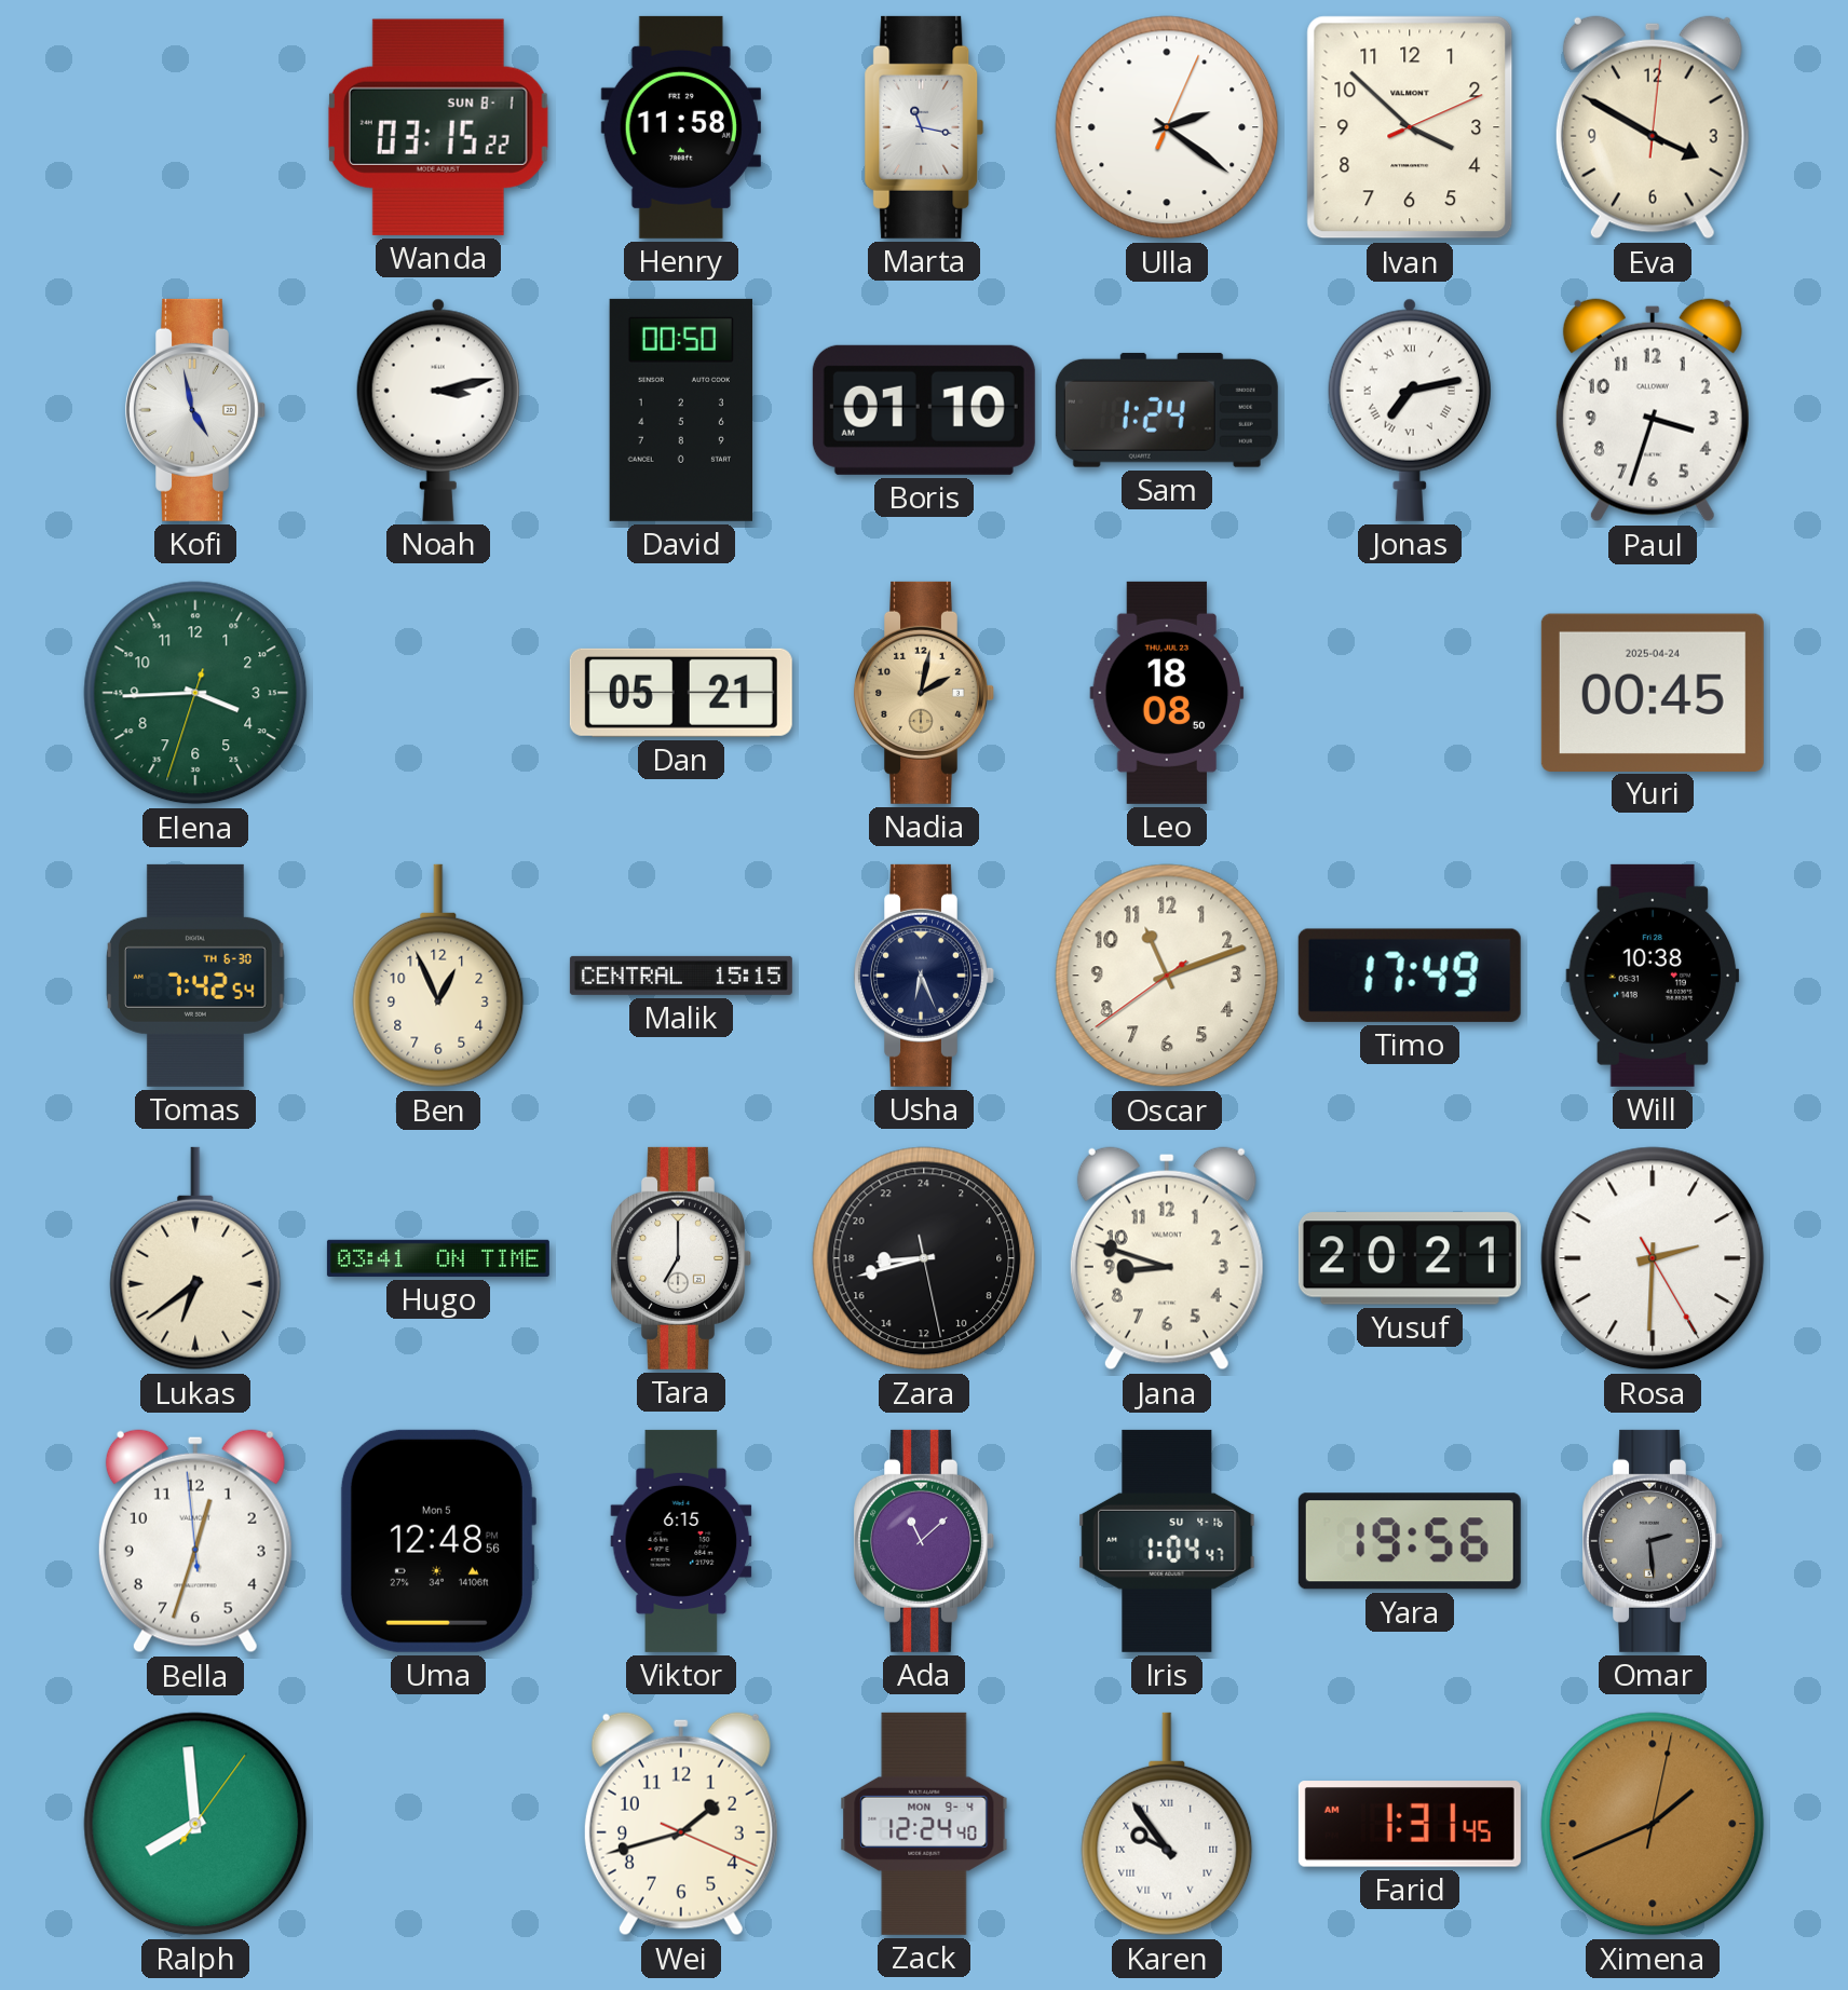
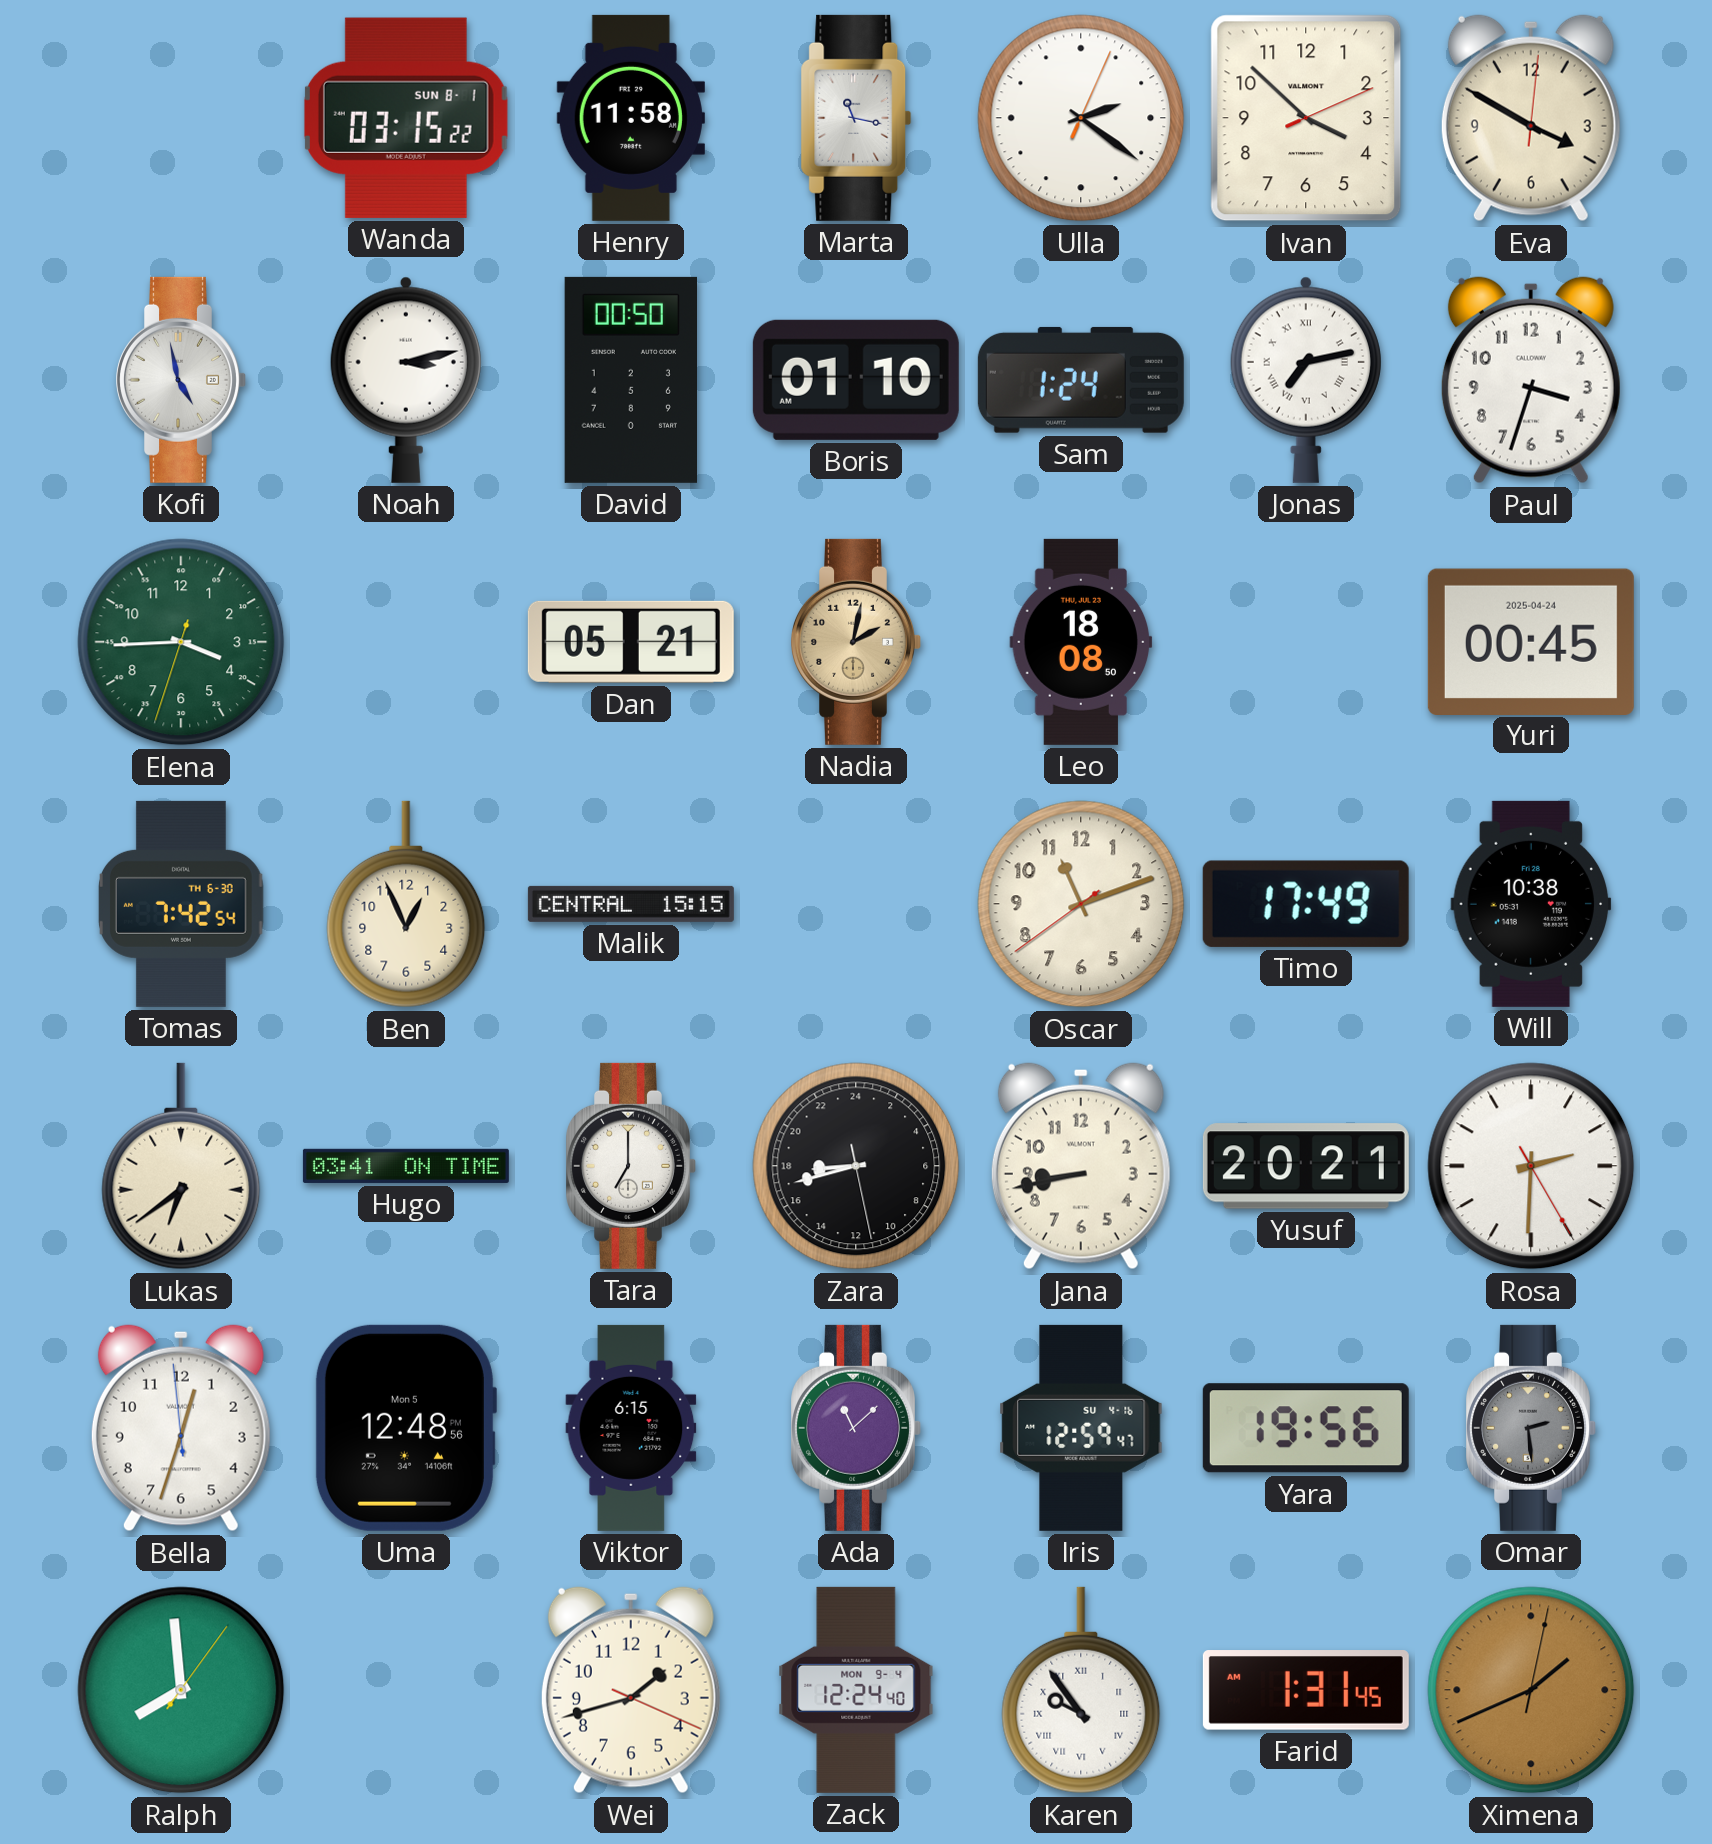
Usha: 6:26 -> none (925, 976)
Jana: 8:48 -> 8:43 (1081, 1166)
Iris: 1:04 -> 12:59 (1081, 1428)
